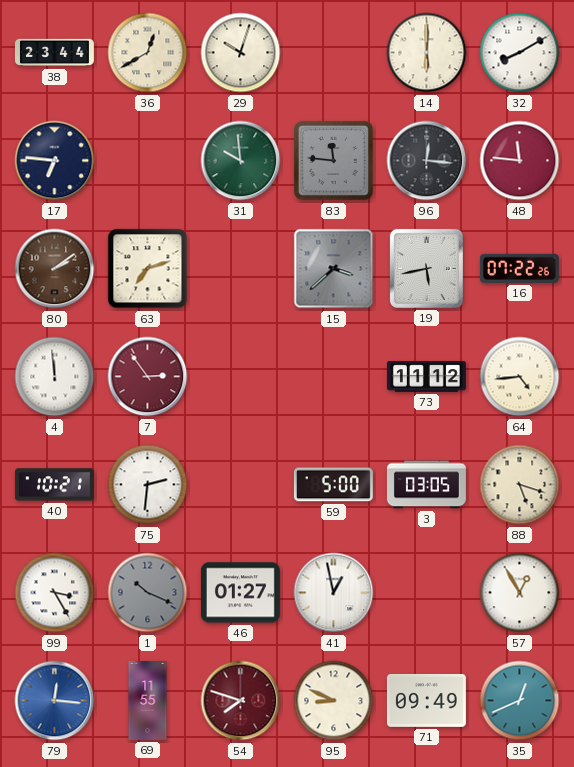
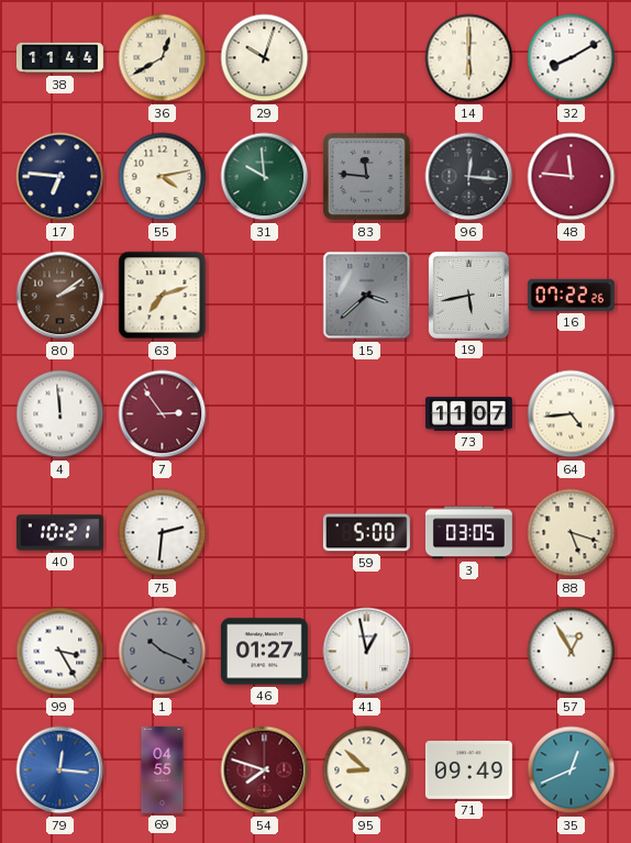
38: 23:44 -> 11:44 (59, 58)
55: none -> 4:13 (163, 177)
73: 11:12 -> 11:07 (468, 414)
69: 11:55 -> 04:55 (163, 769)
95: 8:49 -> 8:52 (367, 770)
